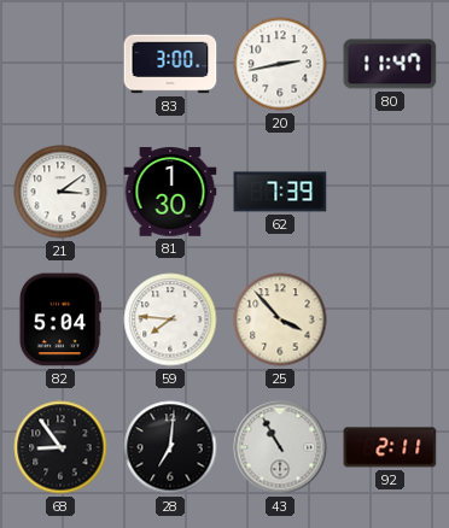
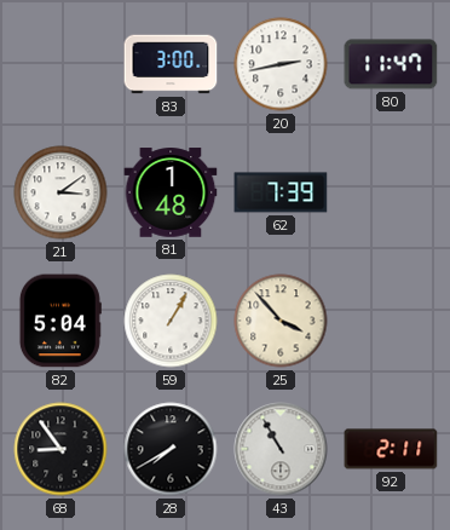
81: 1:30 -> 1:48 (171, 192)
59: 7:46 -> 1:05 (171, 321)
28: 7:01 -> 7:40 (171, 449)
